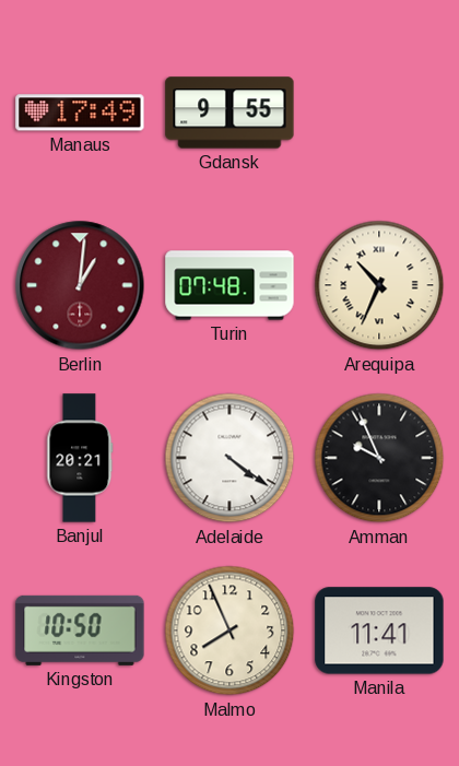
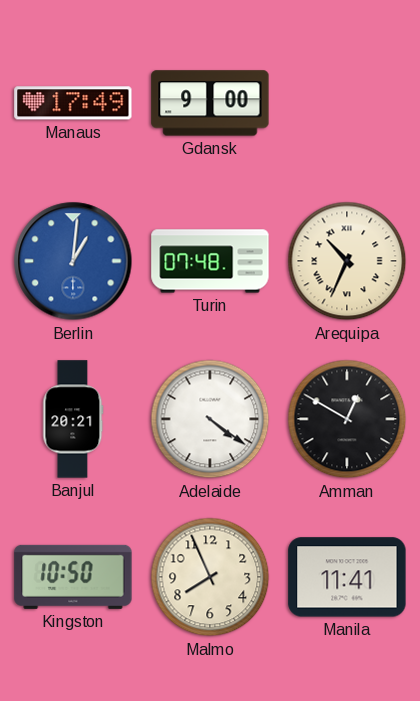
Gdansk: 9:55 -> 9:00 (210, 103)
Berlin dial: burgundy -> blue (73, 261)
Amman: 9:56 -> 12:50 (347, 419)
